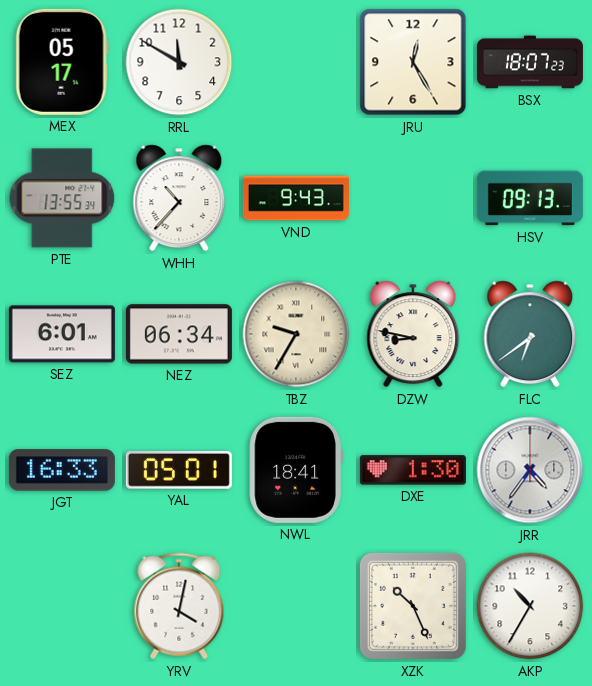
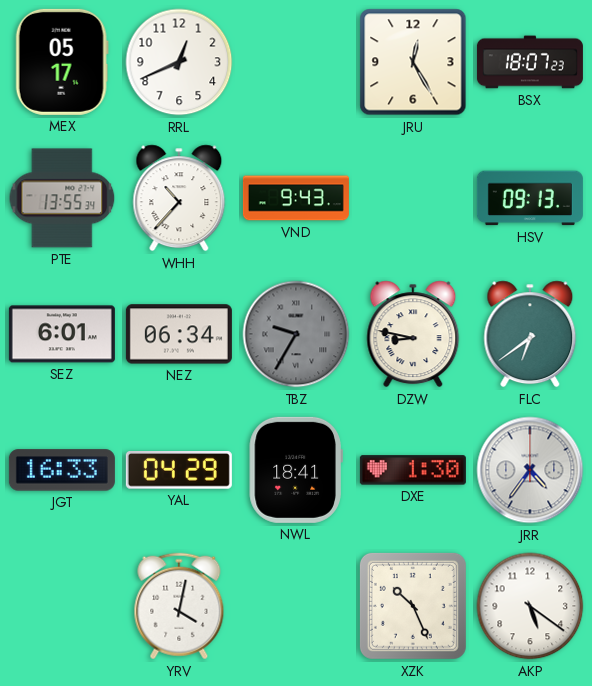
RRL: 11:50 -> 12:41 (179, 62)
TBZ dial: cream -> grey (296, 334)
YAL: 05:01 -> 04:29 (179, 471)
AKP: 10:35 -> 5:21 (530, 606)
